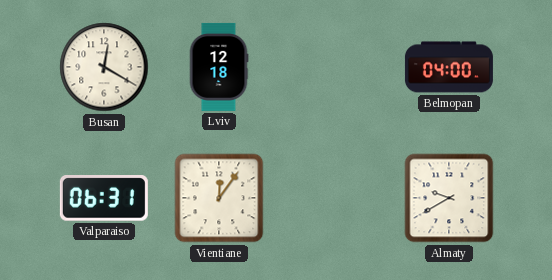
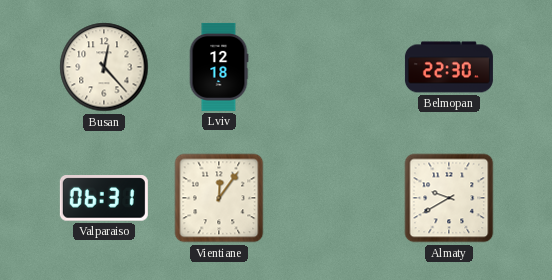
Busan: 12:20 -> 12:23 (104, 67)
Belmopan: 04:00 -> 22:30 (449, 67)
